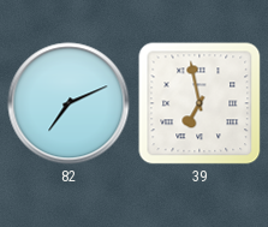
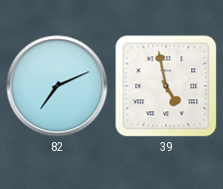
39: 6:58 -> 4:58 (166, 86)
